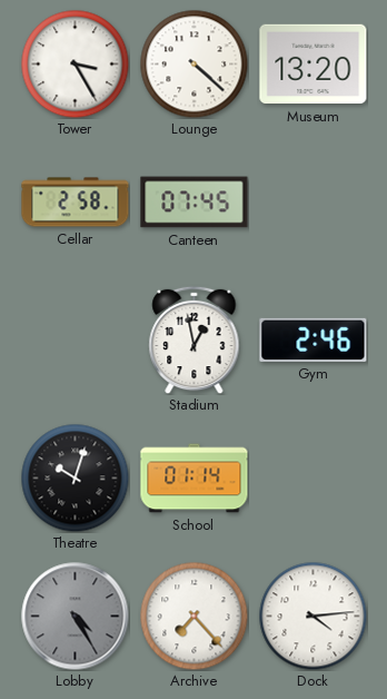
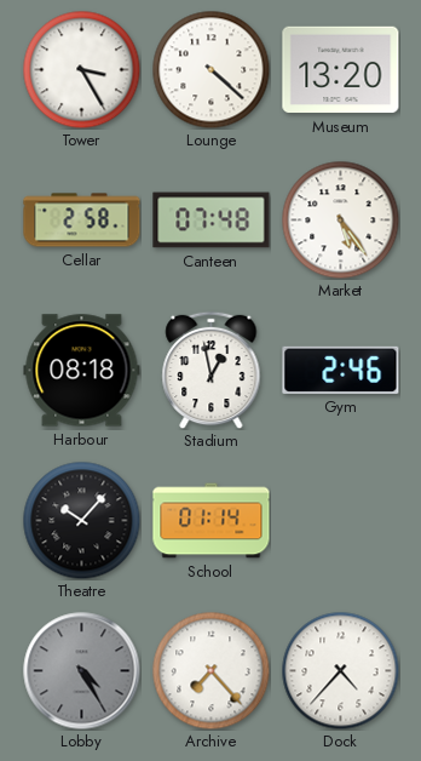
Canteen: 07:45 -> 07:48 (212, 221)
Market: none -> 5:24 (340, 219)
Harbour: none -> 08:18 (82, 371)
Theatre: 10:03 -> 10:07 (81, 520)
Dock: 4:14 -> 4:37 (340, 670)
